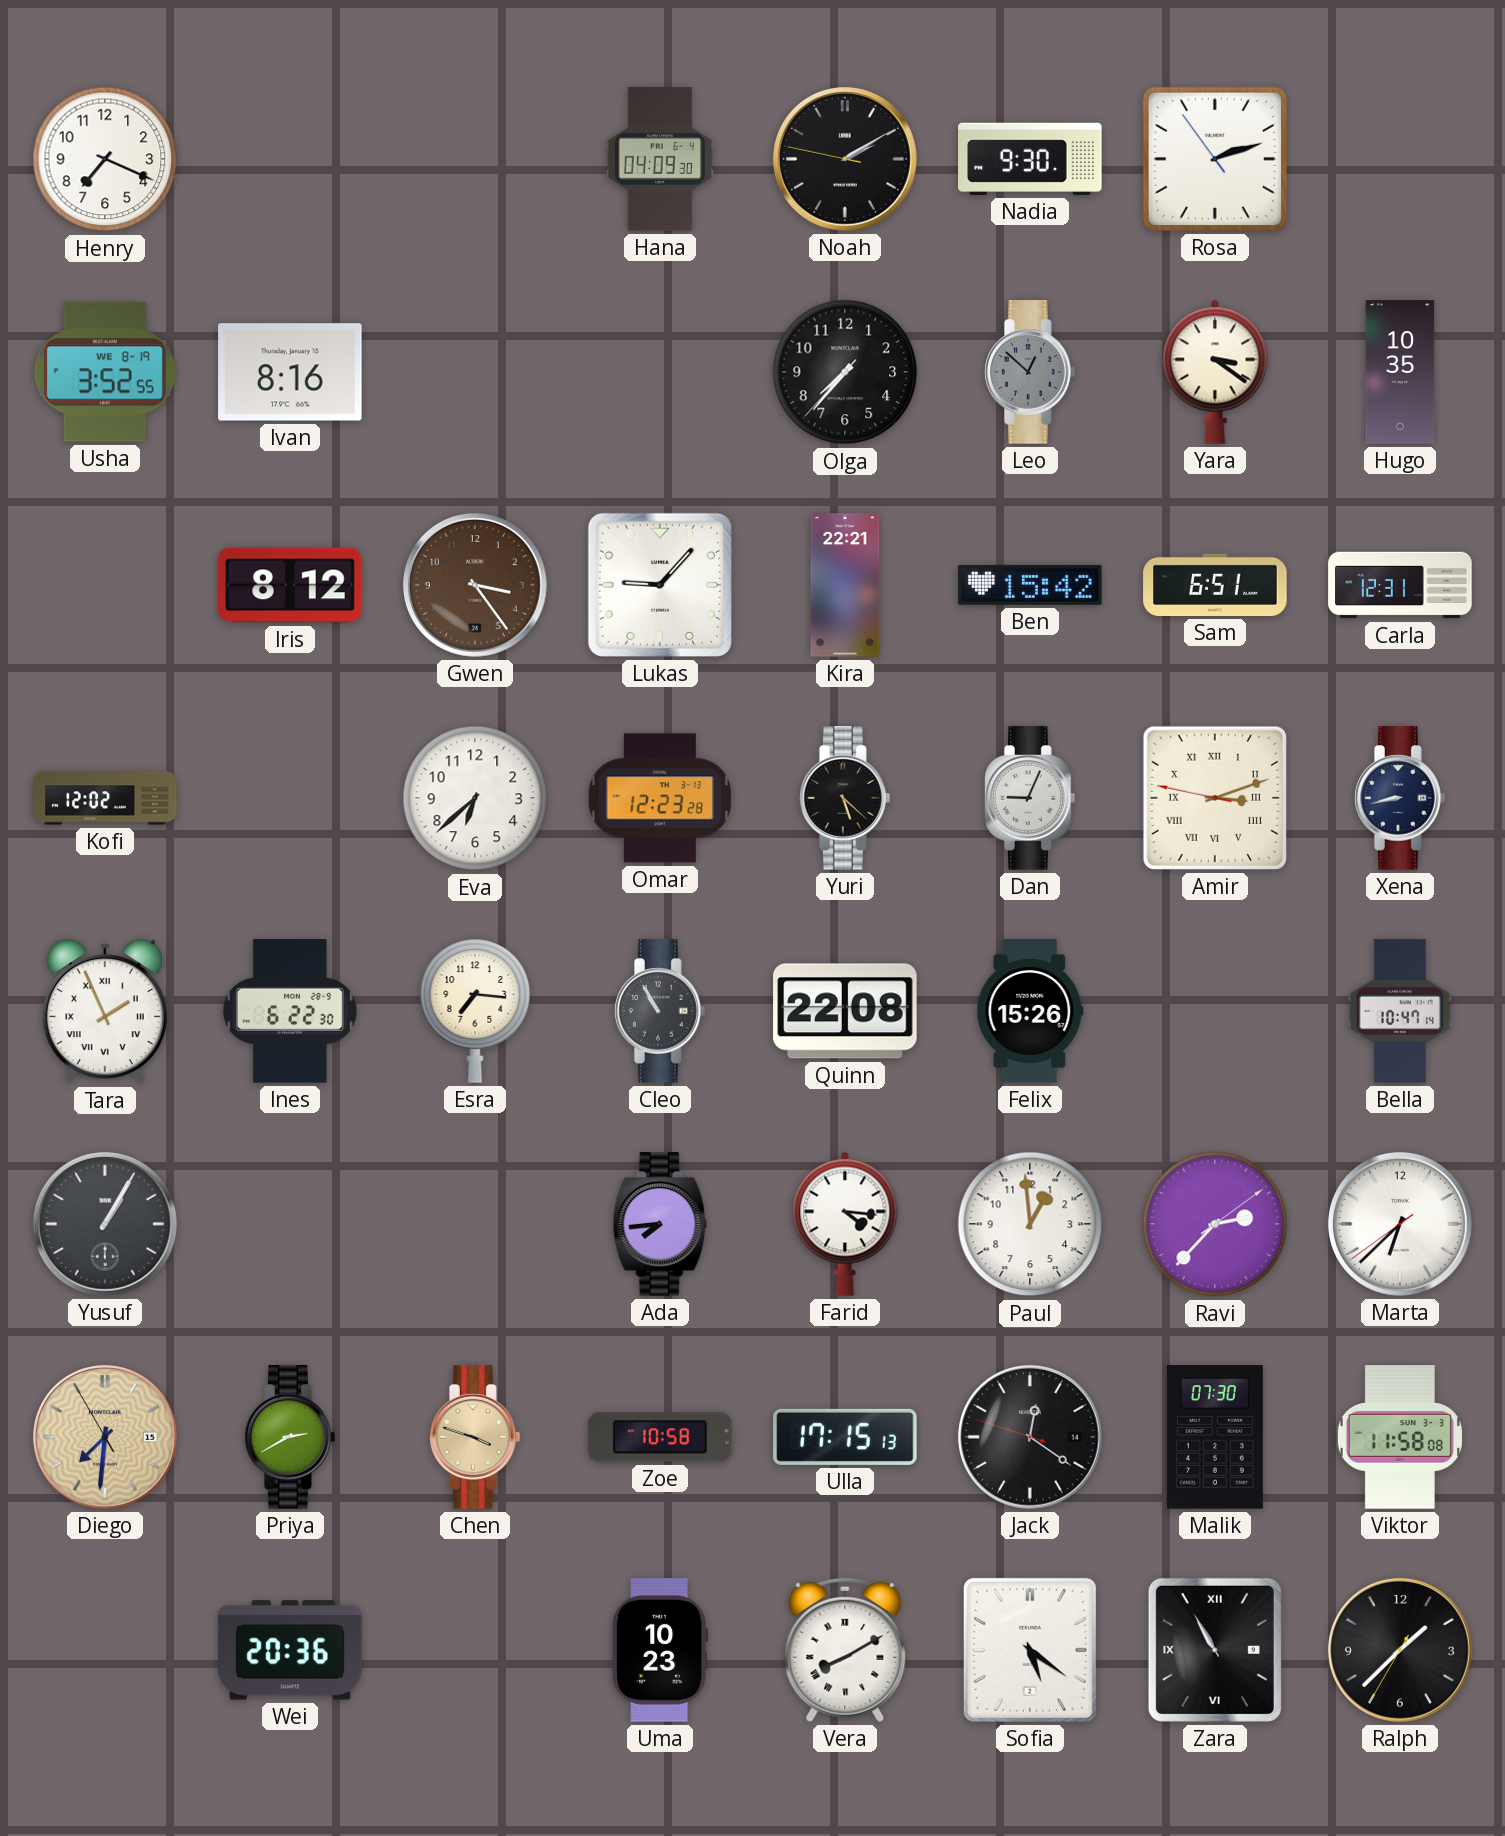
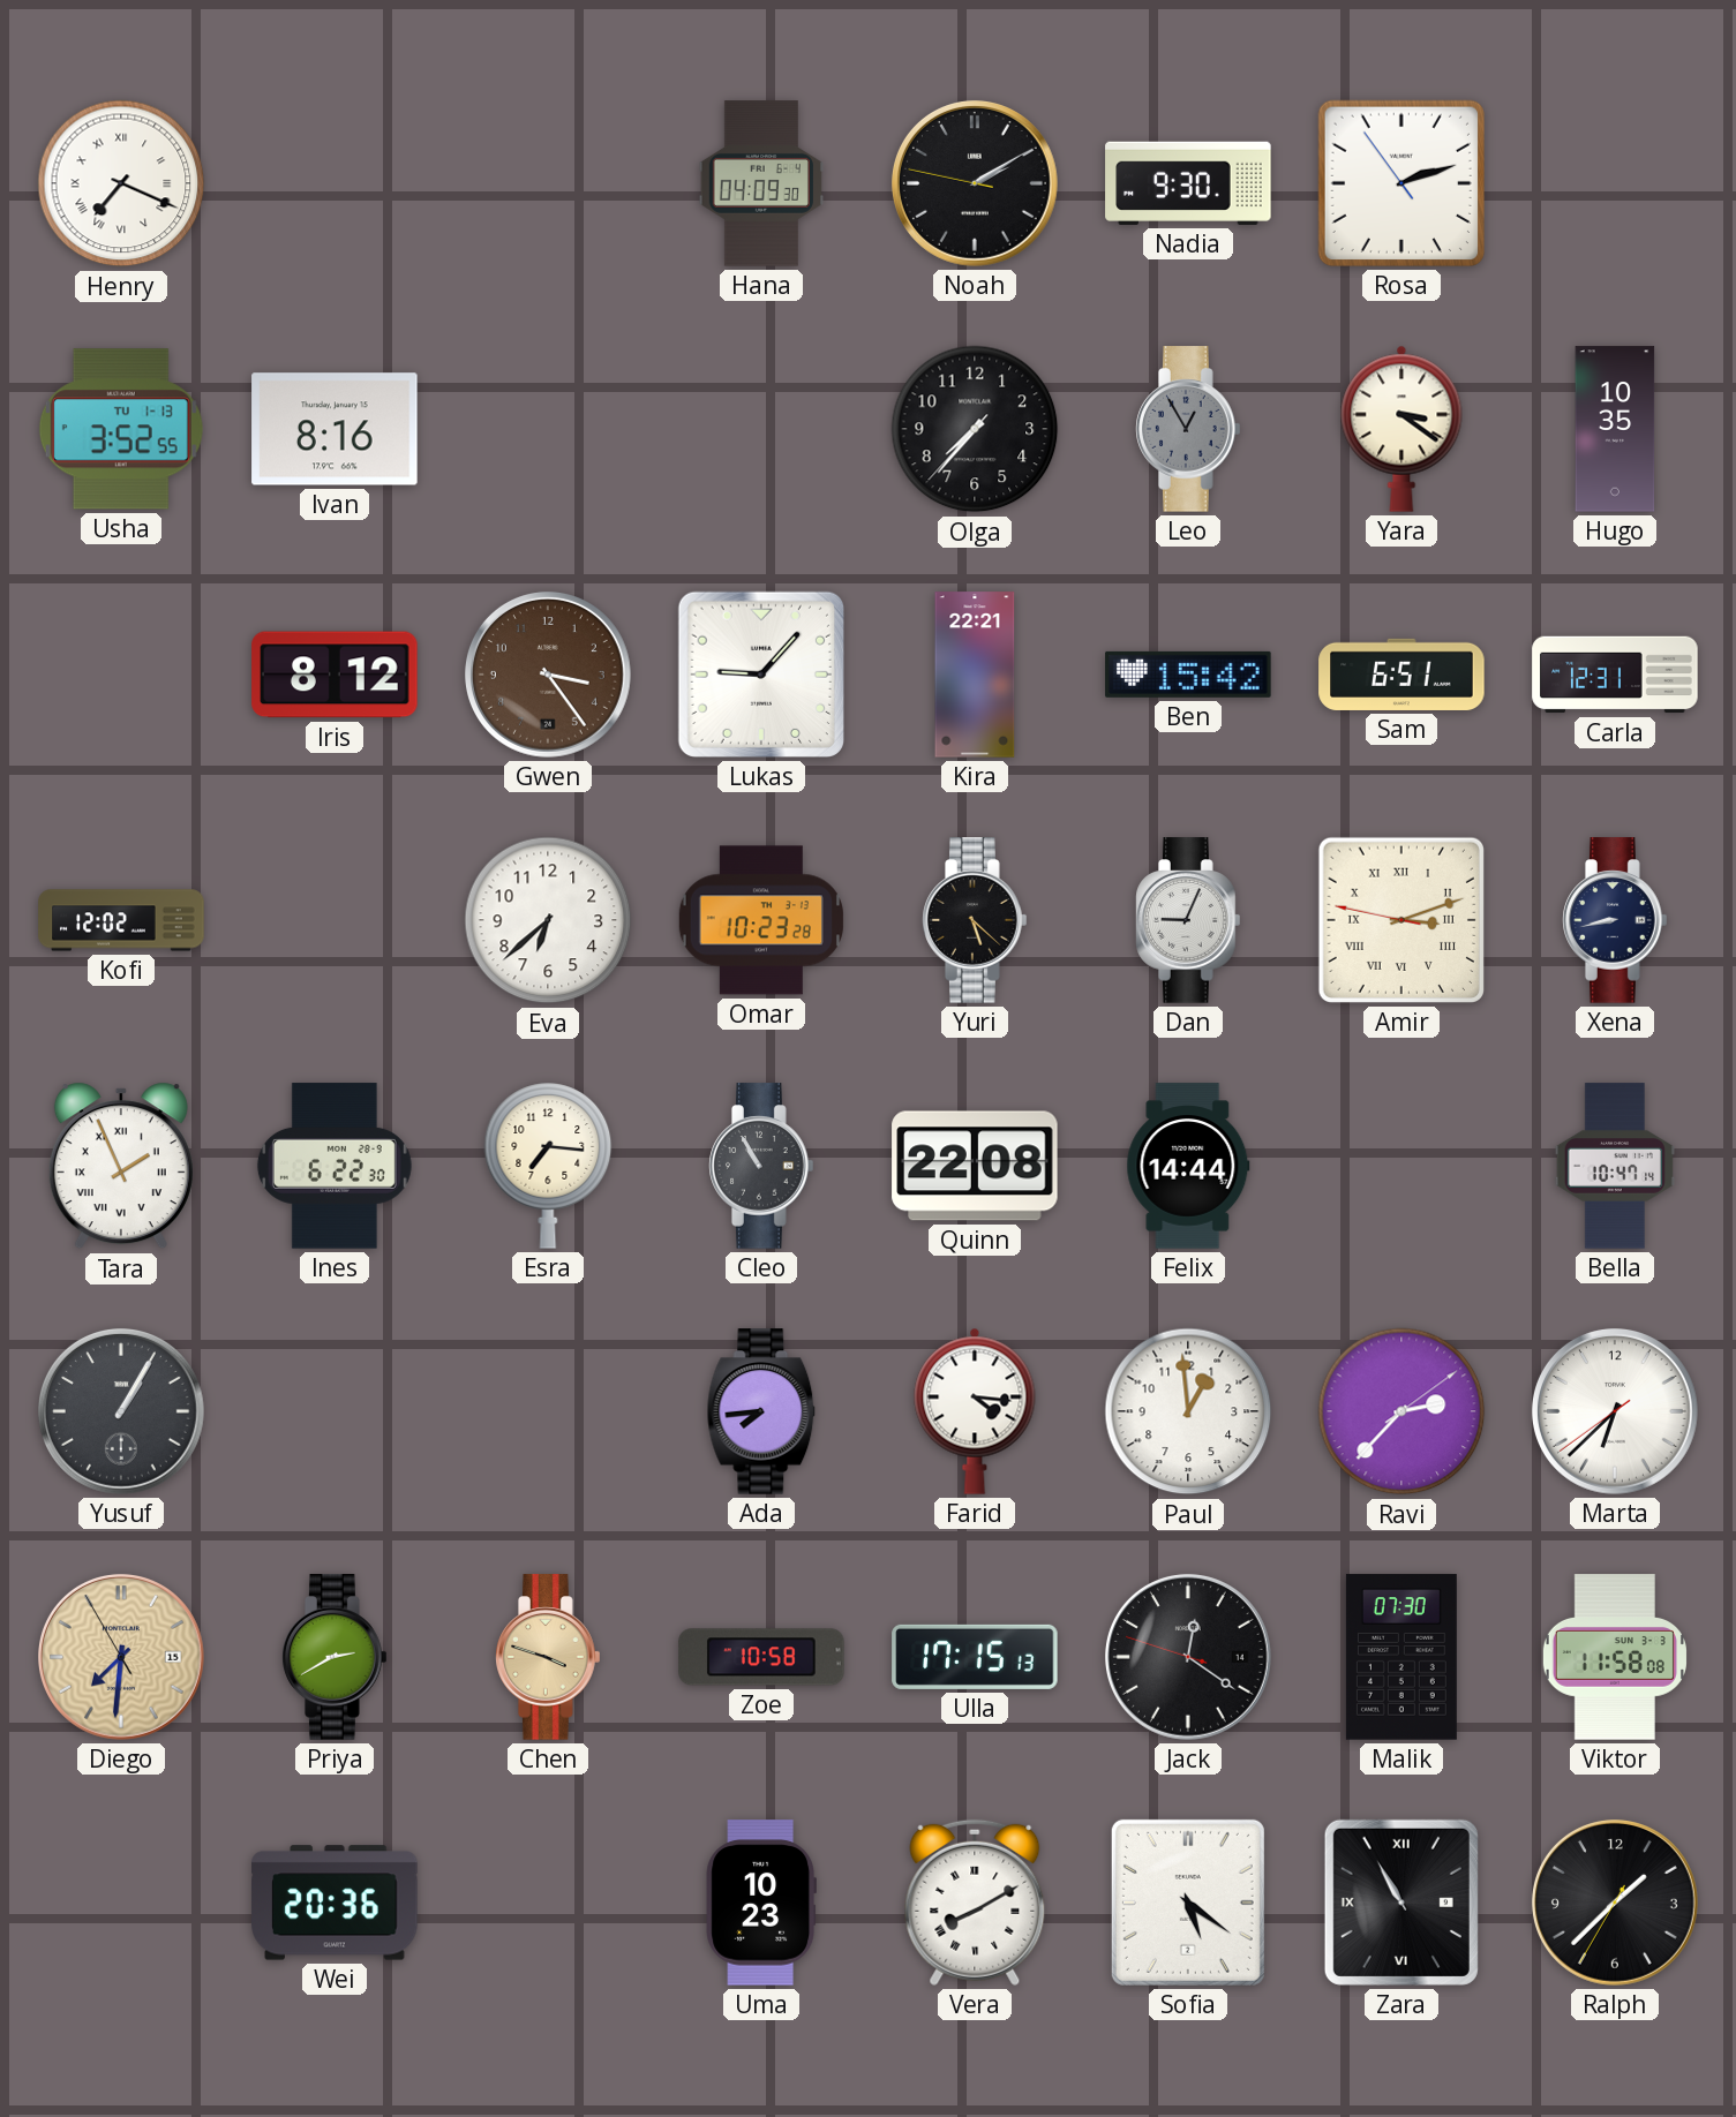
Henry numerals: Arabic -> Roman (121, 183)
Usha date: WE 8-19 -> TU 1-13 (121, 429)
Leo: 12:52 -> 12:55 (1188, 429)
Omar: 12:23 -> 10:23 (761, 920)
Felix: 15:26 -> 14:44 (1188, 1166)
